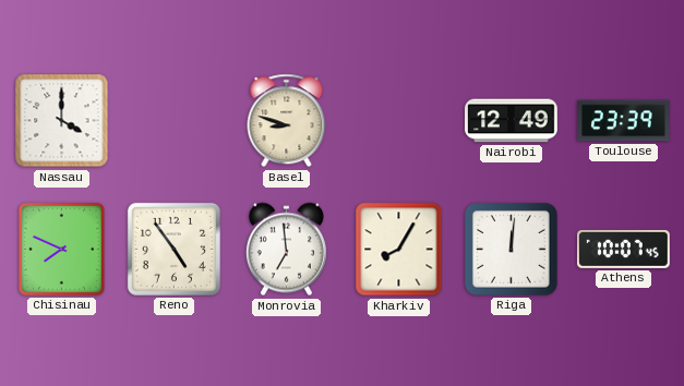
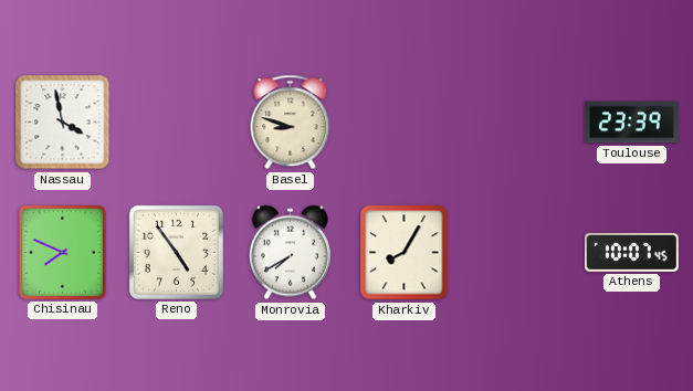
Nassau: 4:00 -> 3:58 (63, 123)
Nairobi: 12:49 -> none (512, 121)
Monrovia: 6:59 -> 7:40 (290, 253)
Riga: 12:01 -> none (512, 250)
